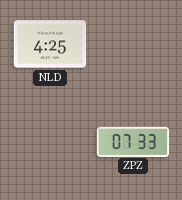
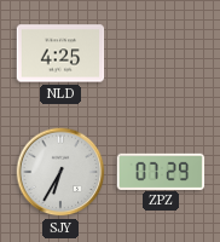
SJY: none -> 6:35 (60, 172)
ZPZ: 07:33 -> 07:29 (161, 171)
